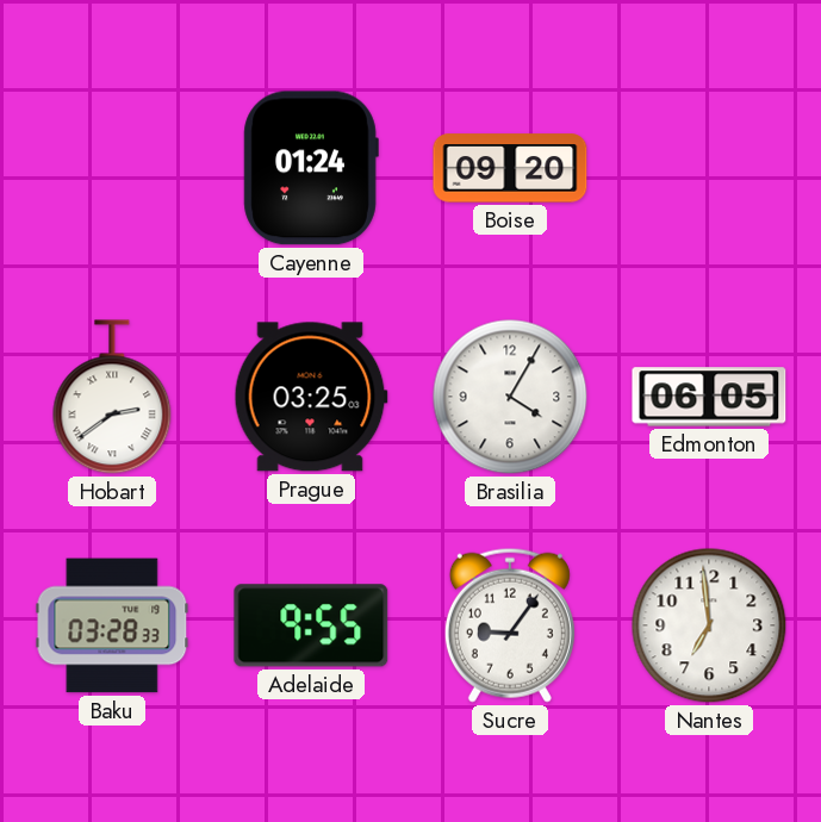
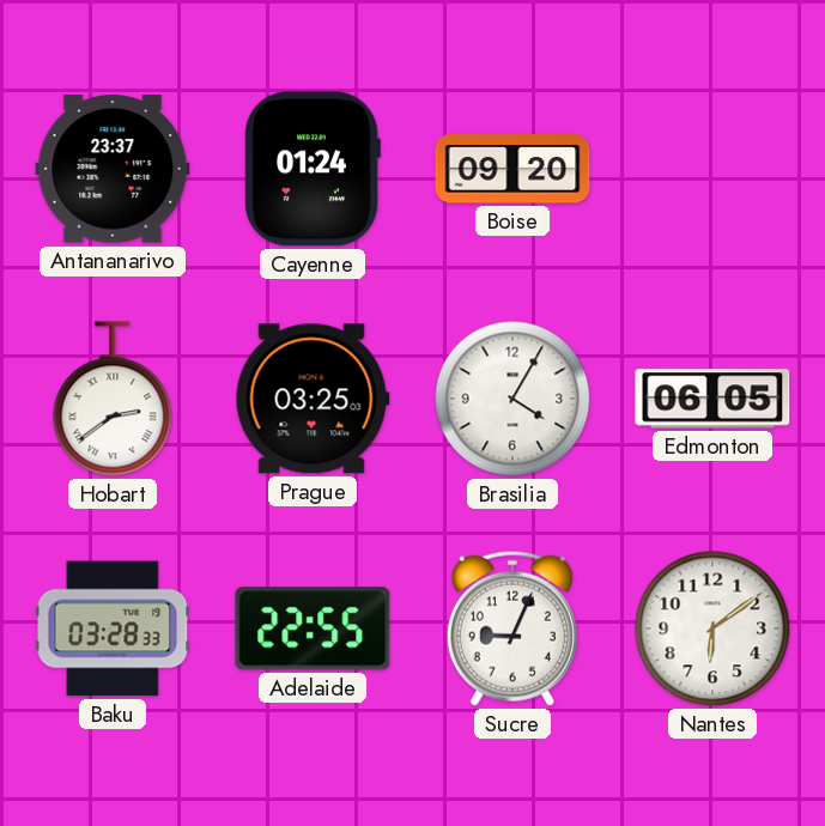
Antananarivo: none -> 23:37 (113, 169)
Adelaide: 9:55 -> 22:55 (313, 628)
Sucre: 9:06 -> 9:04 (512, 628)
Nantes: 6:59 -> 6:09 (712, 628)
